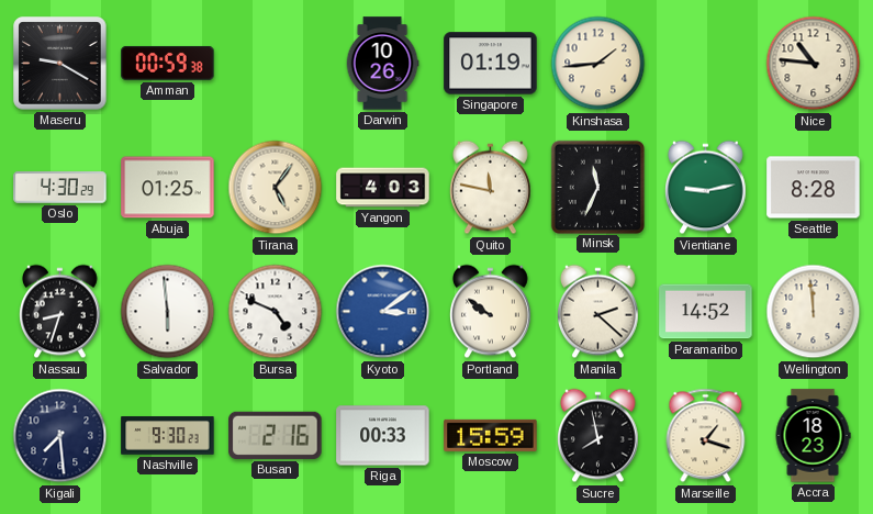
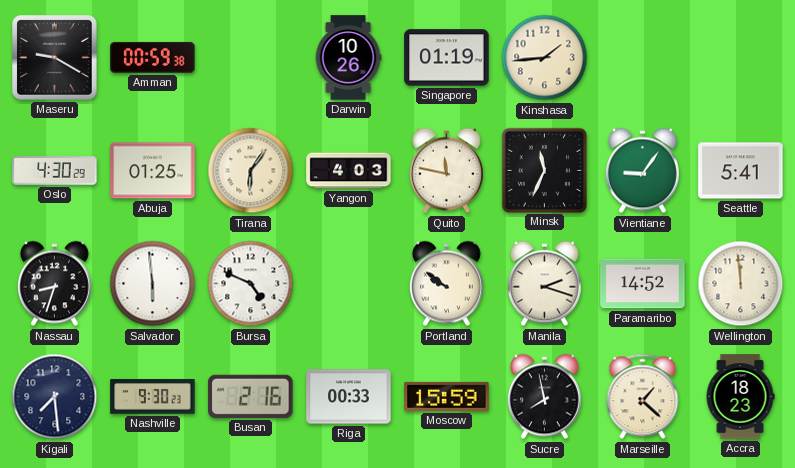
Nice: 10:46 -> none (814, 64)
Tirana: 5:06 -> 6:06 (251, 171)
Vientiane: 9:13 -> 9:06 (643, 171)
Seattle: 8:28 -> 5:41 (741, 171)
Kyoto: 3:09 -> none (383, 312)
Manila: 2:22 -> 2:18 (545, 284)
Marseille: 1:18 -> 1:22 (643, 397)
